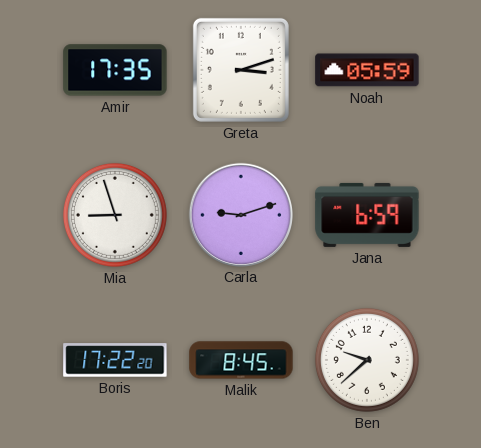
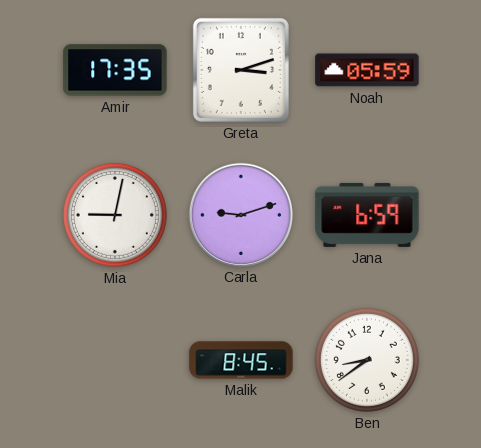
Mia: 8:57 -> 9:02 (115, 215)
Boris: 17:22 -> none (115, 360)
Ben: 9:38 -> 8:39 (367, 360)
